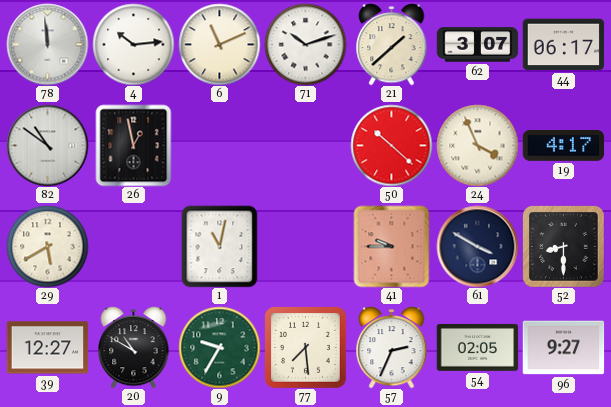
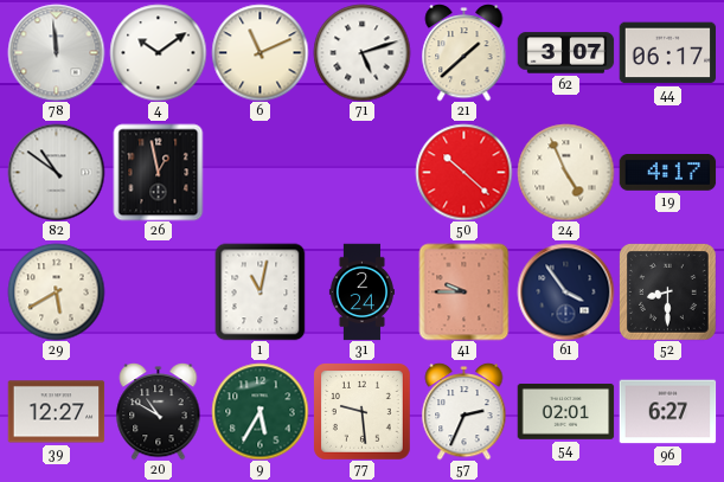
4: 10:14 -> 10:09 (158, 52)
71: 10:12 -> 5:12 (361, 52)
24: 3:56 -> 4:56 (565, 172)
31: none -> 2:24 (361, 291)
61: 3:50 -> 3:54 (565, 291)
9: 9:35 -> 5:35 (260, 411)
77: 7:29 -> 9:29 (363, 412)
54: 02:05 -> 02:01 (565, 411)
96: 9:27 -> 6:27 (667, 412)
